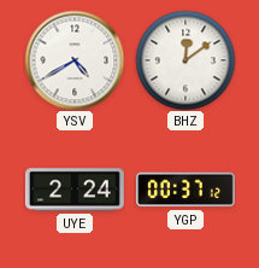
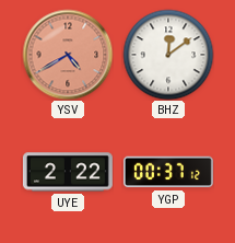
YSV dial: white -> salmon (68, 55)
UYE: 2:24 -> 2:22 (68, 172)
